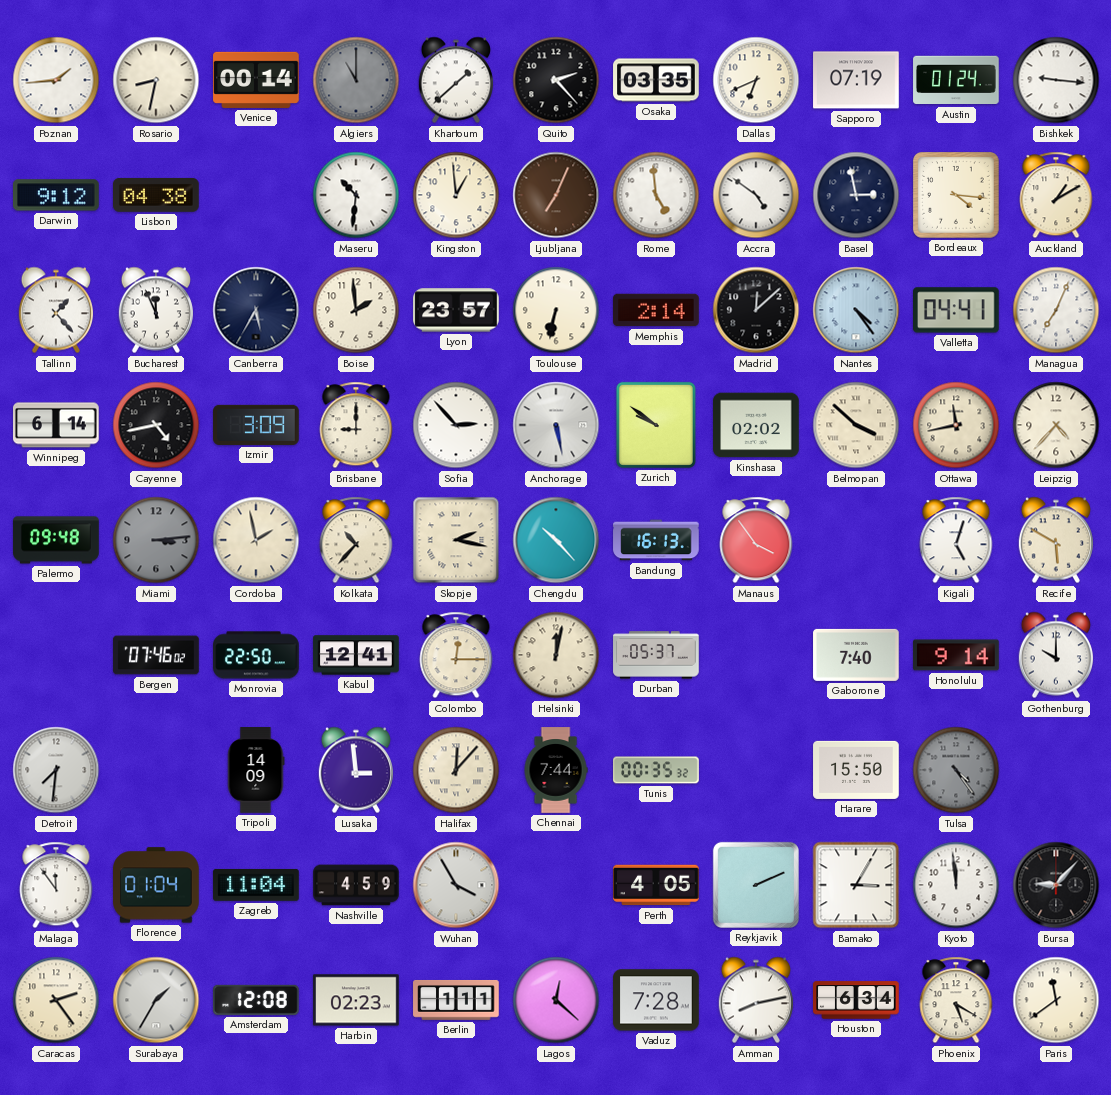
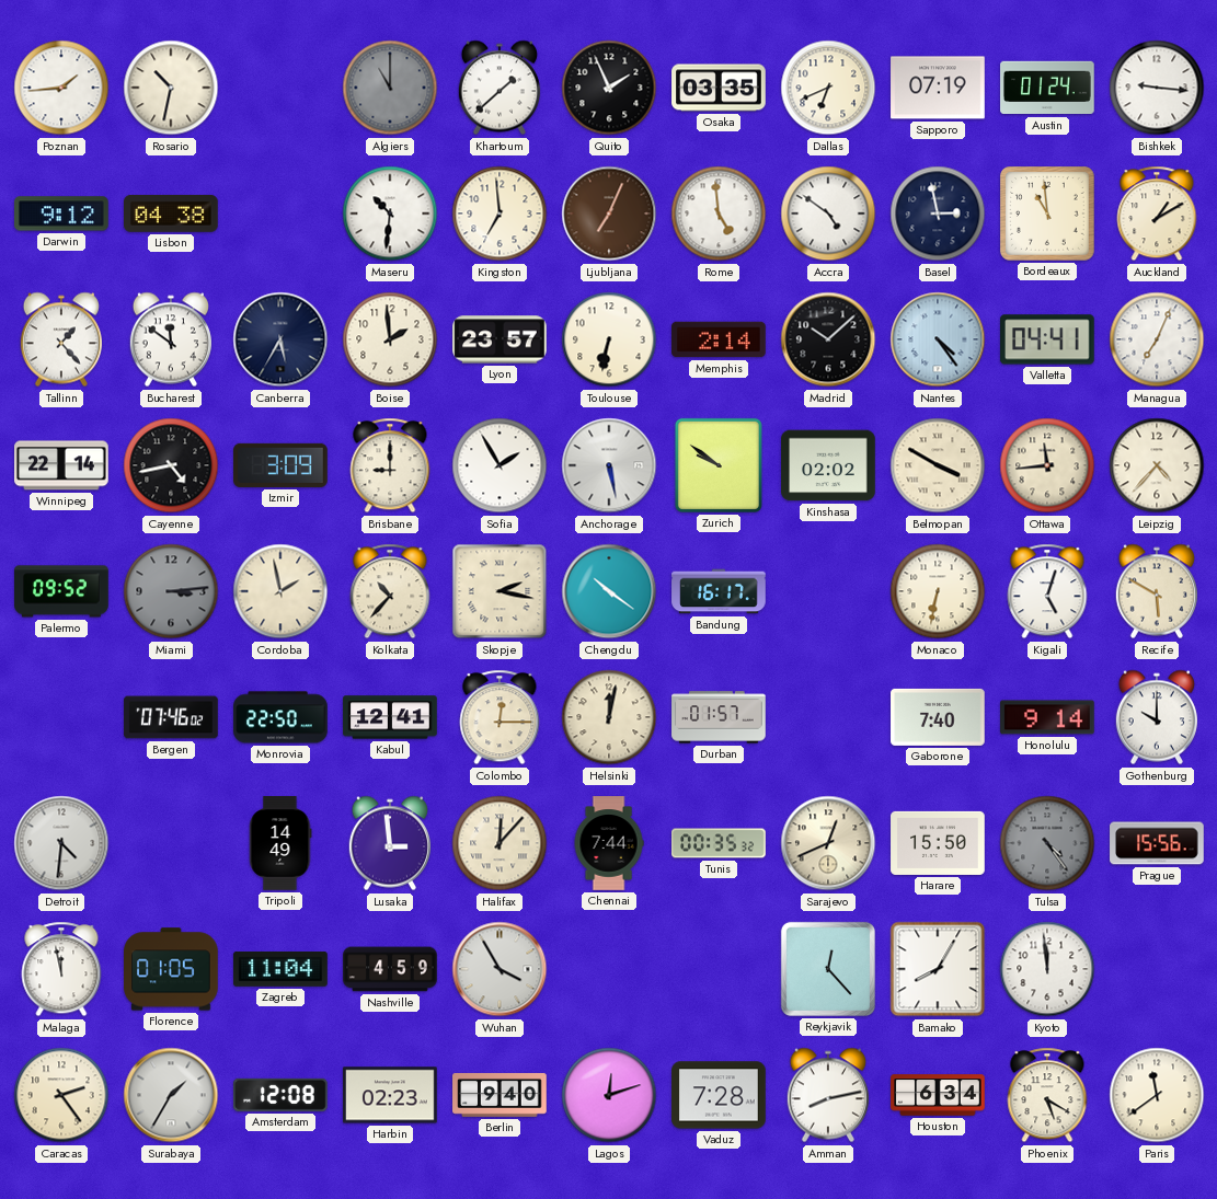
Rosario: 8:32 -> 10:32 (171, 88)
Venice: 00:14 -> none (256, 80)
Quito: 2:23 -> 1:56 (609, 88)
Kingston: 12:59 -> 6:59 (500, 214)
Bordeaux: 4:16 -> 10:59 (1048, 215)
Bucharest: 11:56 -> 11:51 (171, 339)
Madrid: 12:08 -> 10:08 (828, 339)
Winnipeg: 6:14 -> 22:14 (61, 465)
Sofia: 2:53 -> 1:55 (500, 465)
Belmopan: 3:52 -> 3:50 (938, 465)
Ottawa: 11:43 -> 11:44 (1047, 465)
Palermo: 09:48 -> 09:52 (61, 591)
Chengdu: 10:23 -> 10:21 (609, 591)
Bandung: 16:13 -> 16:17 (719, 591)
Manaus: 3:54 -> none (756, 540)
Monaco: none -> 6:32 (938, 591)
Durban: 05:37 -> 01:57 (719, 717)
Detroit: 7:31 -> 4:31 (61, 843)
Tripoli: 14:09 -> 14:49 (280, 843)
Sarajevo: none -> 12:41 (828, 843)
Prague: none -> 15:56 (1157, 843)
Malaga: 11:54 -> 11:58 (61, 969)
Florence: 01:04 -> 01:05 (171, 969)
Perth: 4:05 -> none (656, 885)
Reykjavik: 2:11 -> 12:23 (828, 969)
Bamako: 3:05 -> 8:05 (938, 969)
Bursa: 9:07 -> none (1056, 885)
Berlin: 1:11 -> 9:40 (500, 1095)
Lagos: 12:22 -> 12:12 (609, 1095)
